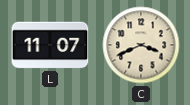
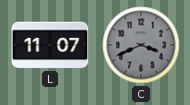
C dial: cream -> grey (141, 45)
